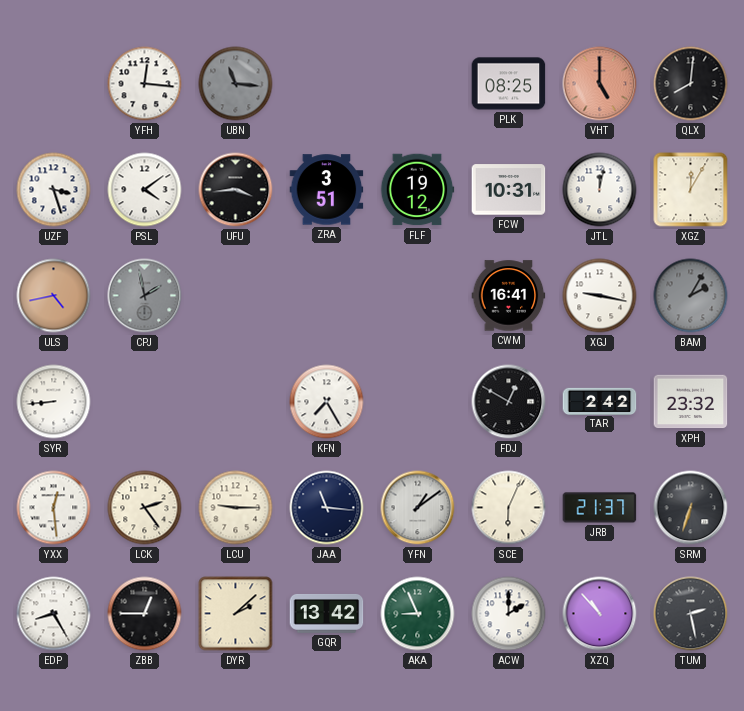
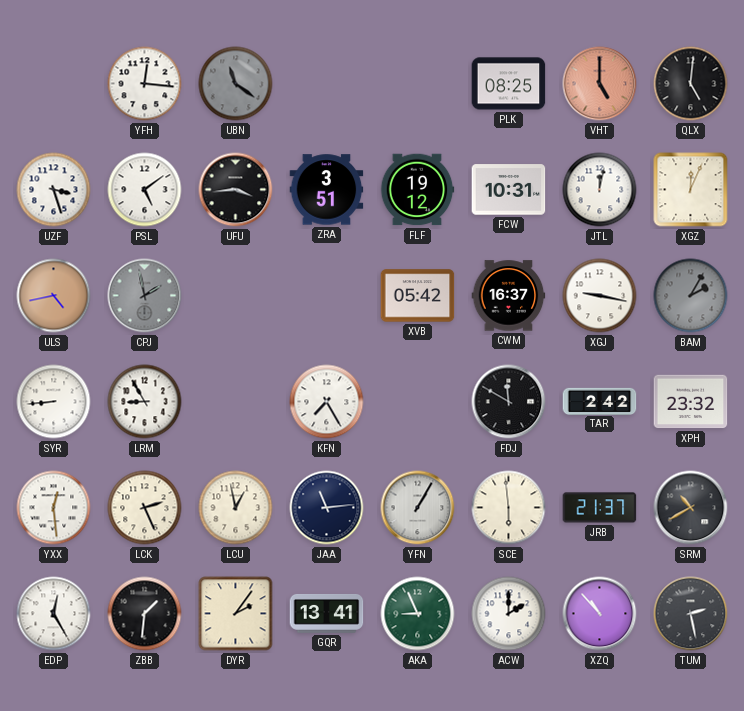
UBN: 11:16 -> 11:21 (236, 84)
QLX: 8:01 -> 5:01 (691, 84)
PSL: 4:09 -> 5:09 (145, 190)
XGZ: 12:05 -> 12:04 (691, 190)
XVB: none -> 05:42 (418, 296)
CWM: 16:41 -> 16:37 (509, 296)
LRM: none -> 8:55 (145, 402)
FDJ: 12:50 -> 11:50 (509, 402)
LCK: 2:24 -> 2:26 (145, 508)
LCU: 9:15 -> 12:58 (236, 508)
JAA: 11:16 -> 11:14 (327, 508)
YFN: 1:09 -> 1:05 (418, 508)
SCE: 6:04 -> 5:59 (509, 508)
SRM: 6:33 -> 10:40 (691, 508)
EDP: 8:25 -> 12:25 (54, 614)
ZBB: 12:45 -> 1:31 (145, 614)
DYR: 2:08 -> 2:06 (236, 614)
GQR: 13:42 -> 13:41 (327, 613)
